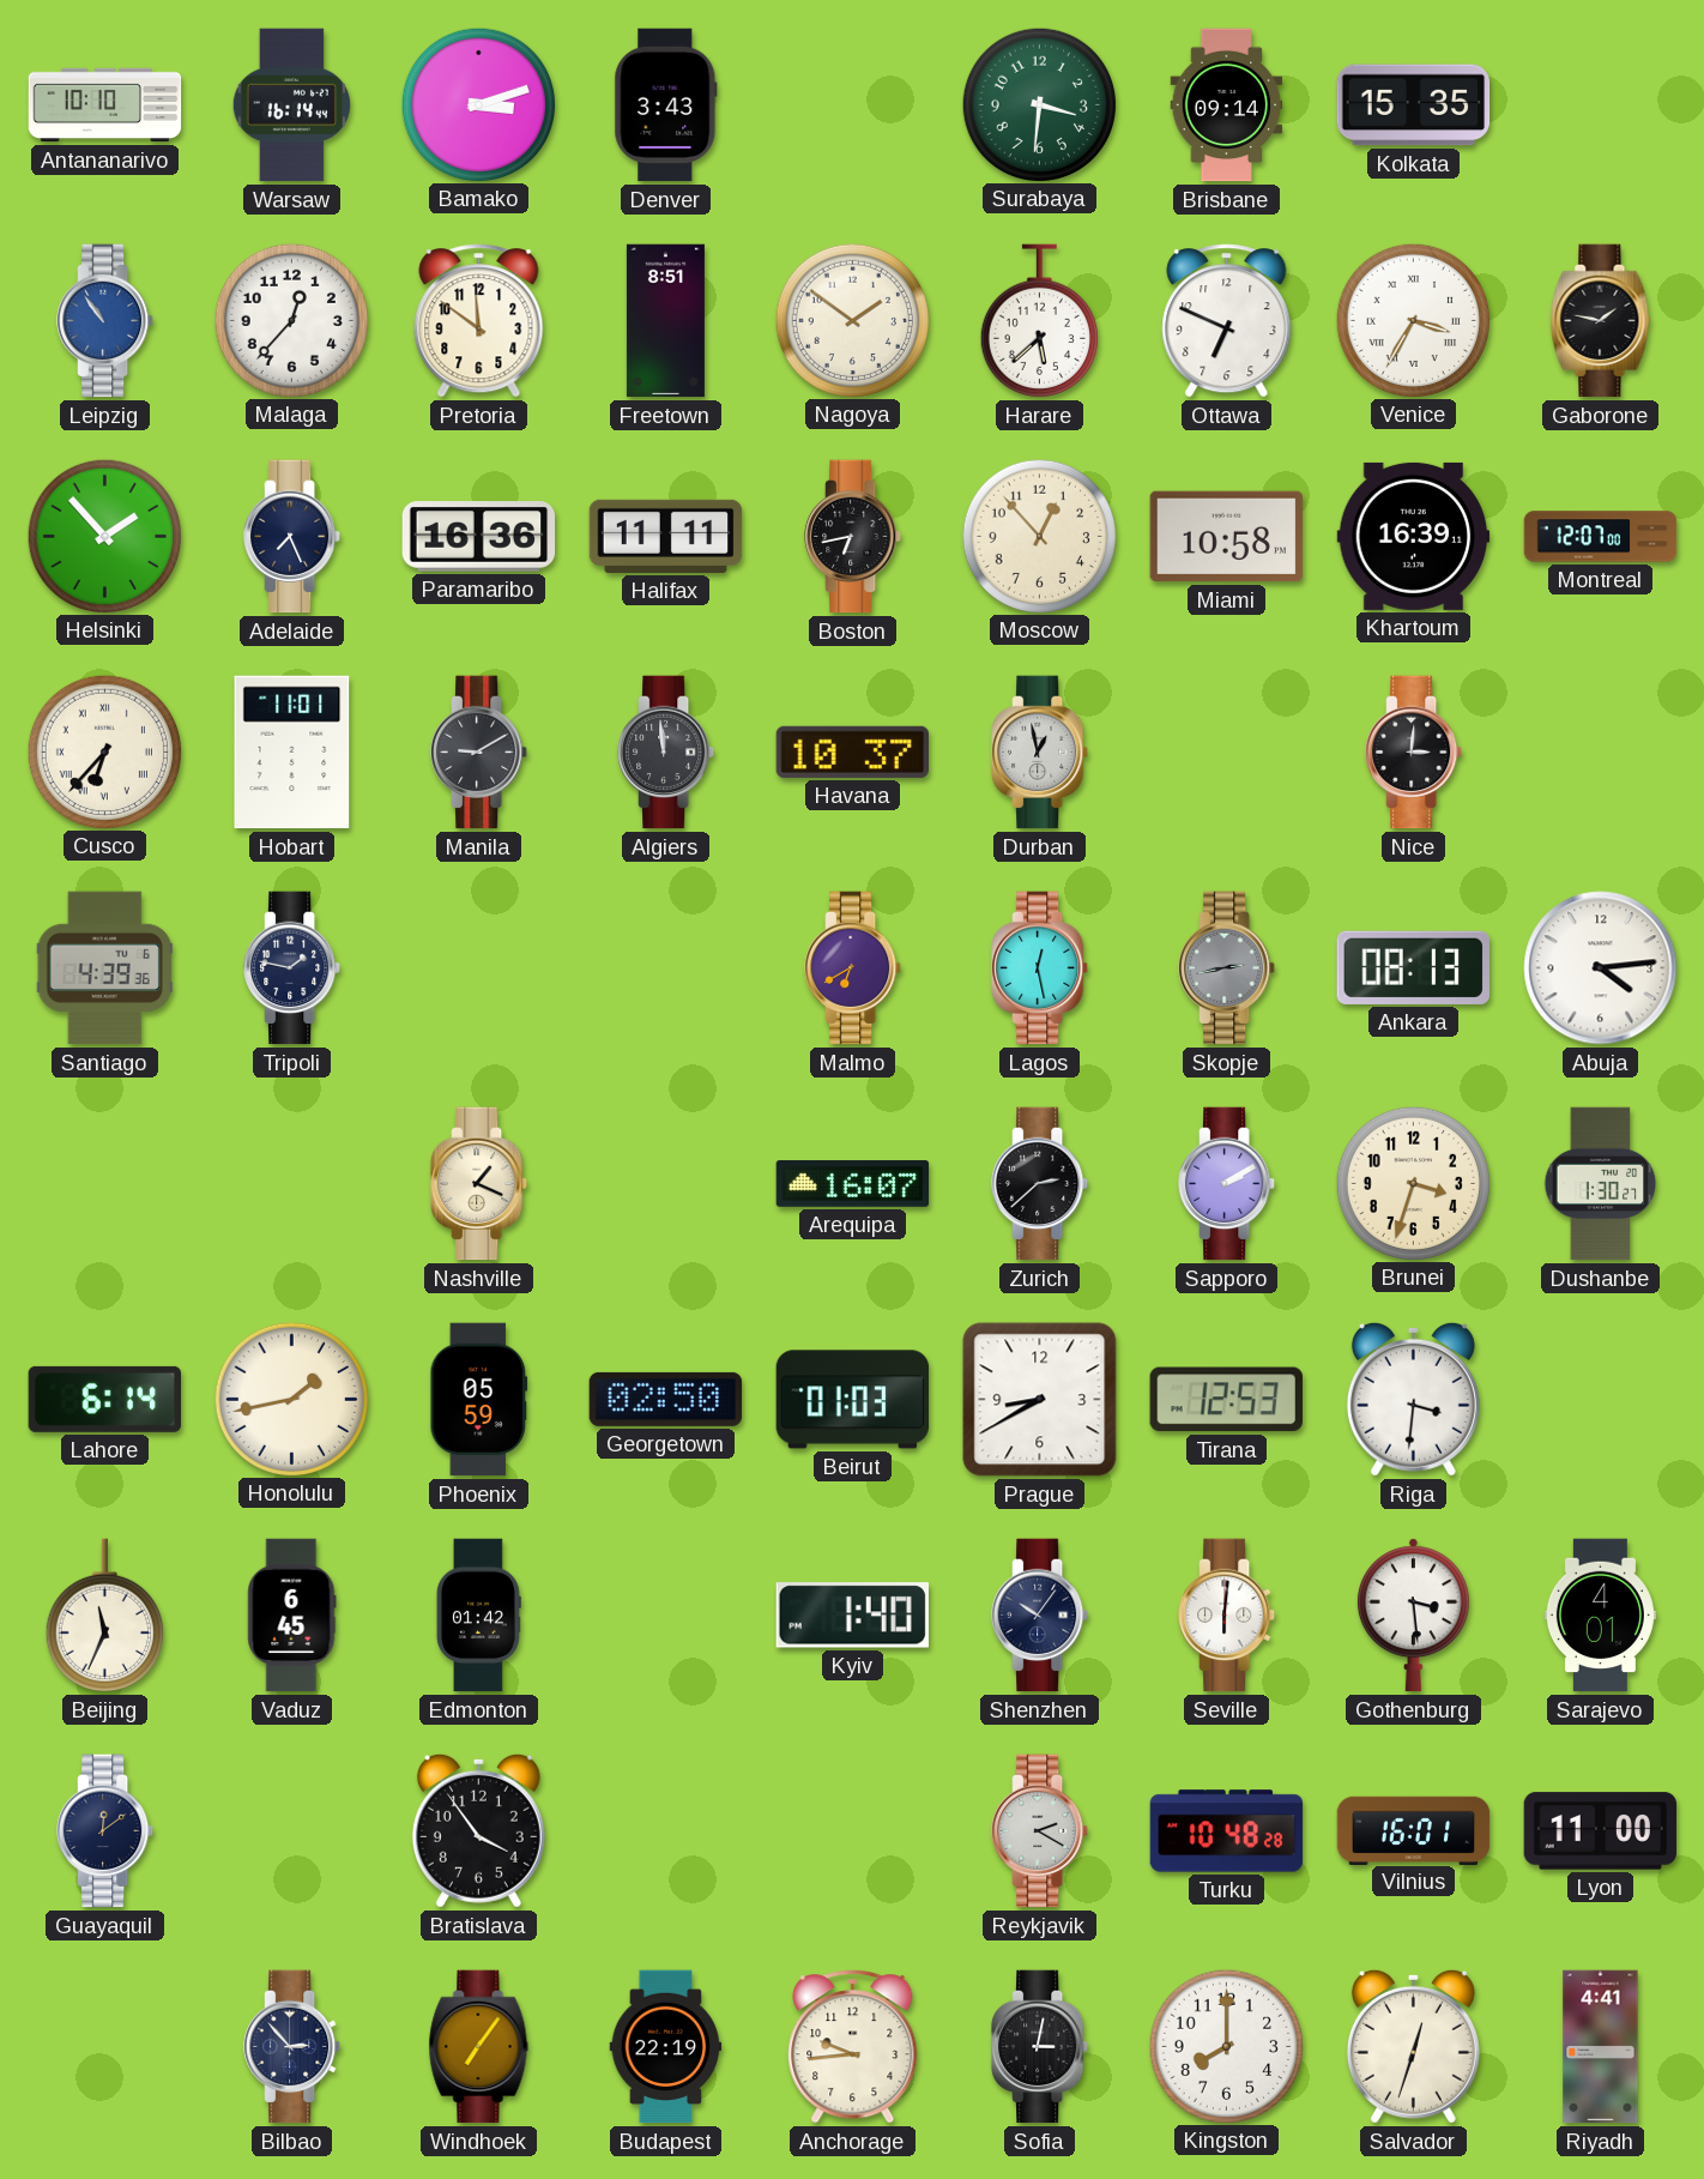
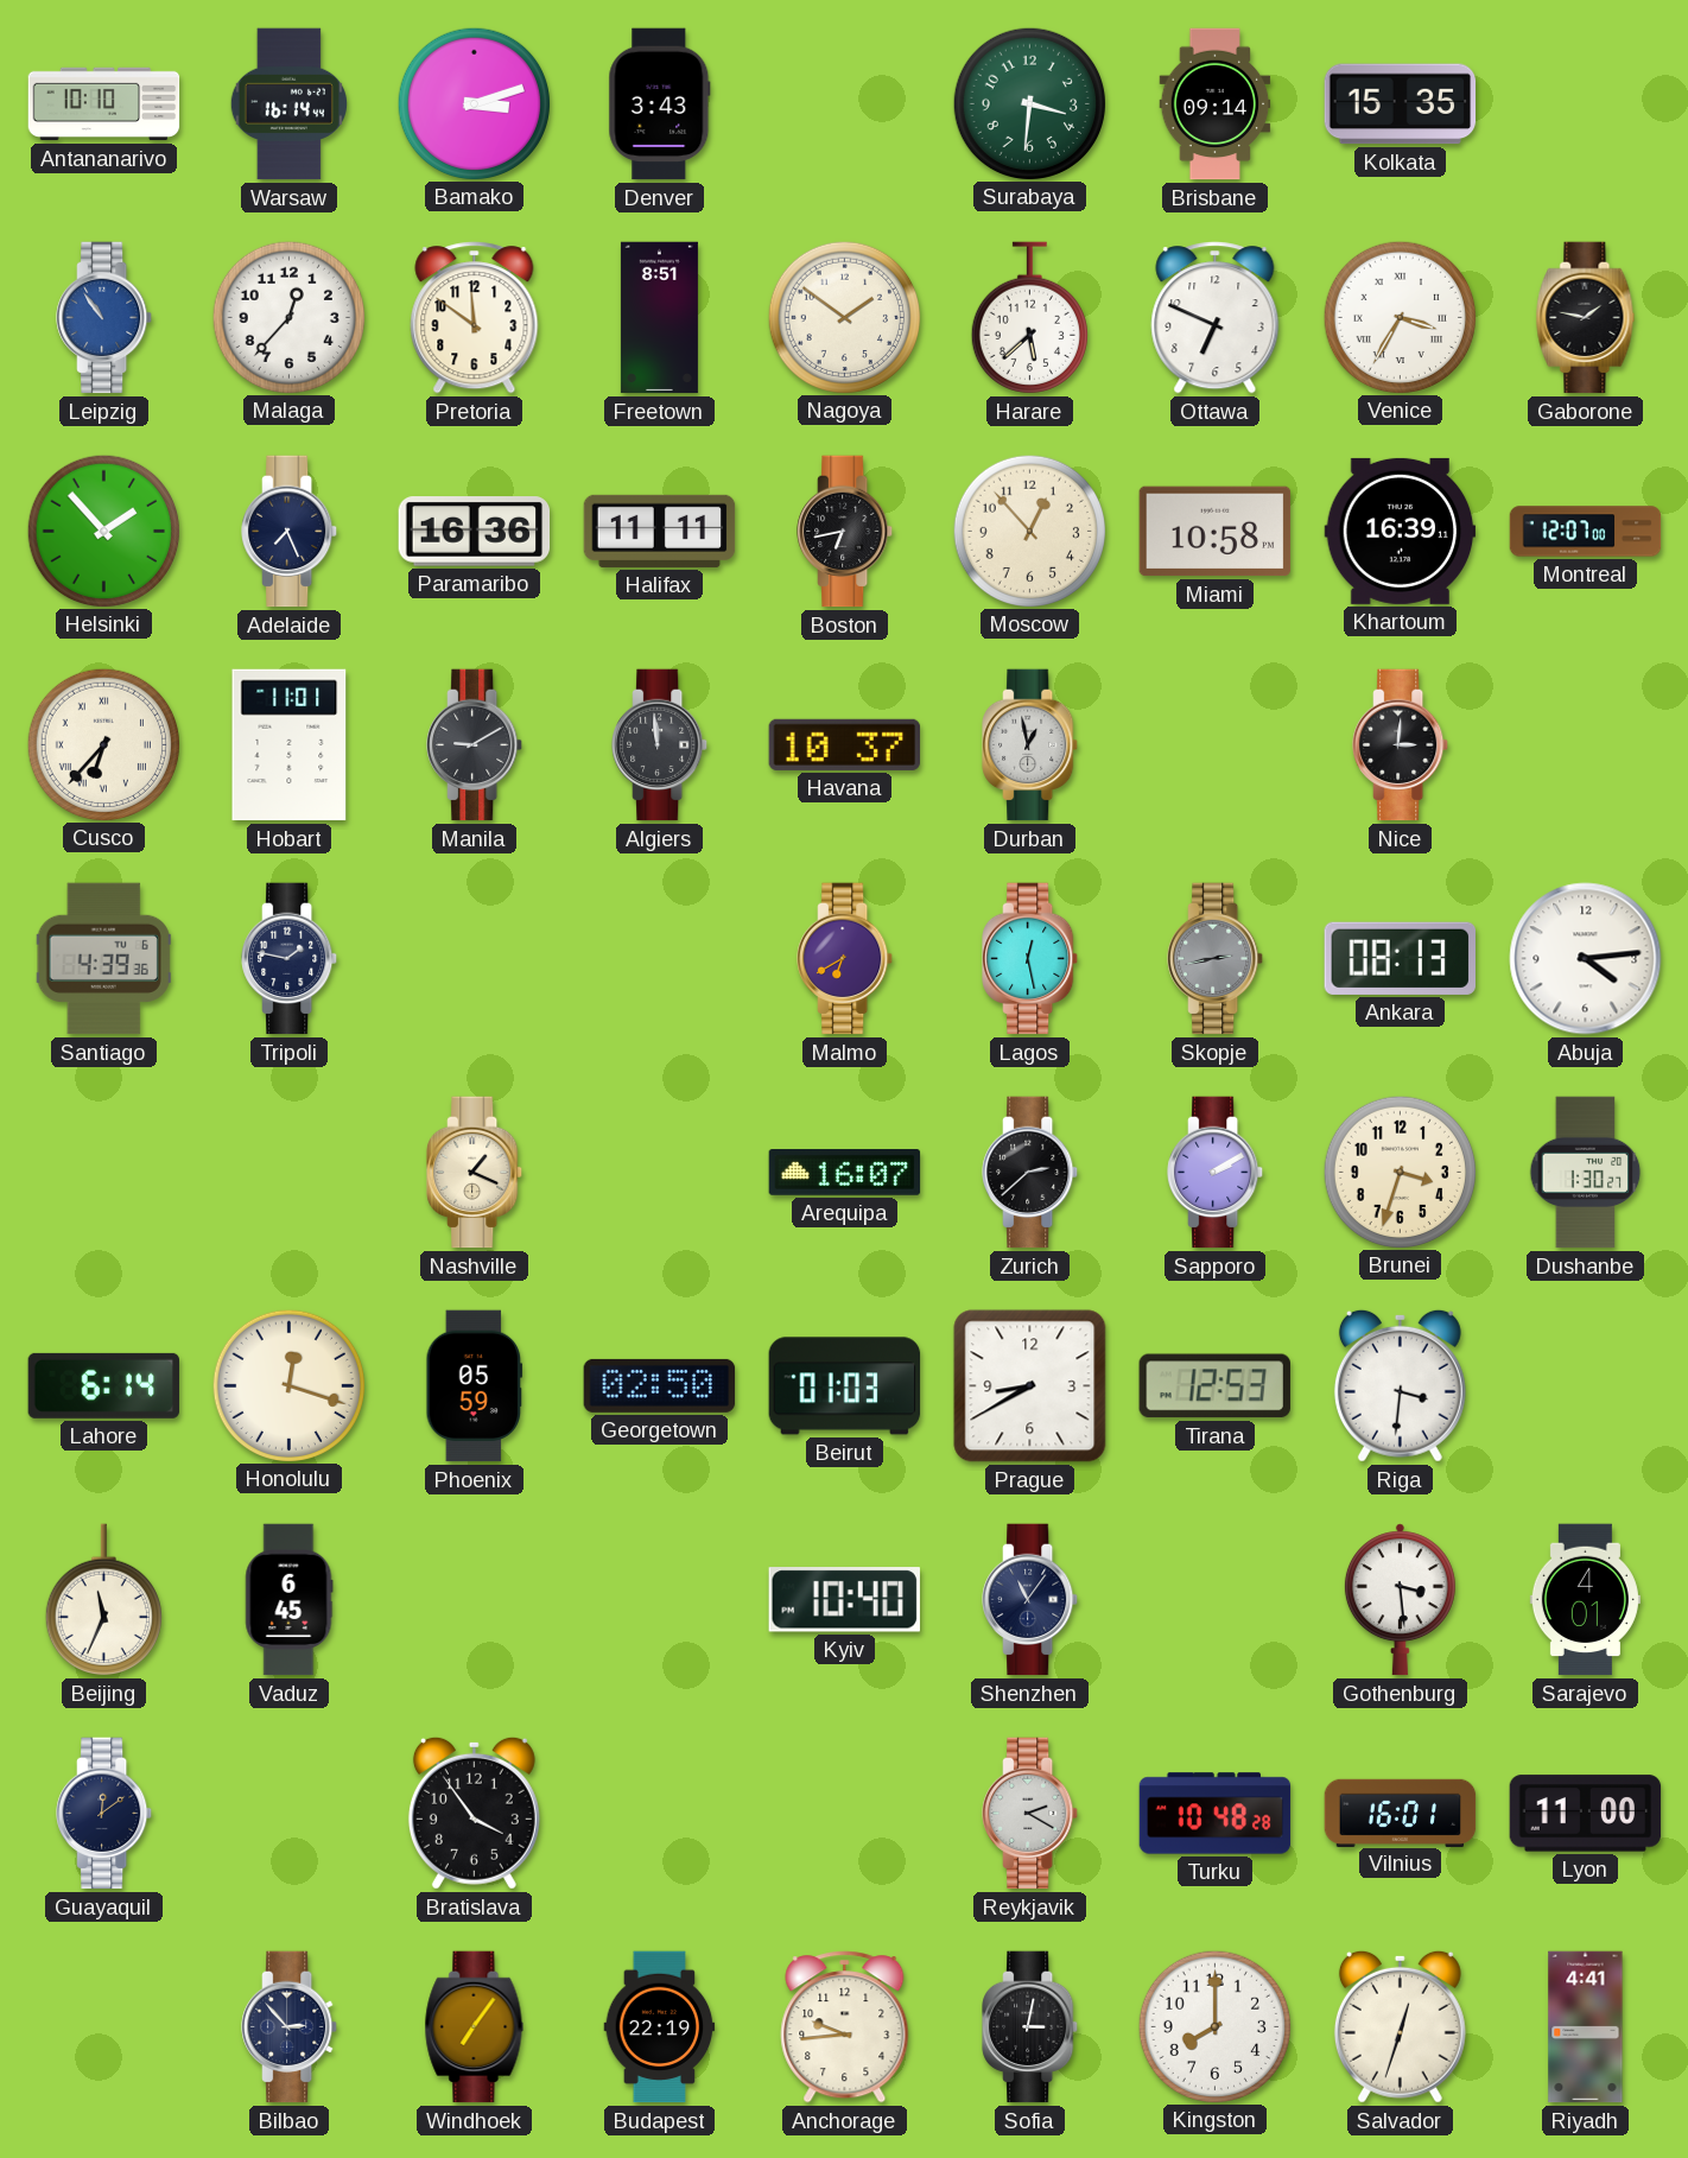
Honolulu: 1:43 -> 12:18 (288, 1385)
Edmonton: 01:42 -> none (478, 1616)
Kyiv: 1:40 -> 10:40 (844, 1600)
Shenzhen: 10:06 -> 11:06 (1030, 1600)
Seville: 6:01 -> none (1227, 1616)
